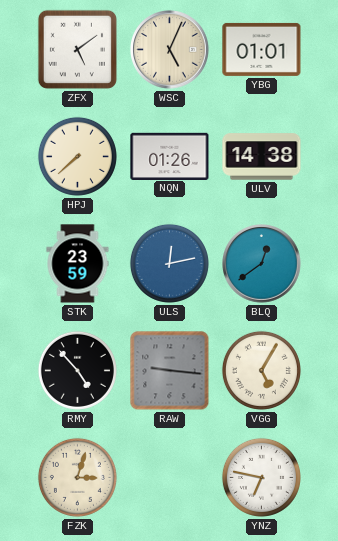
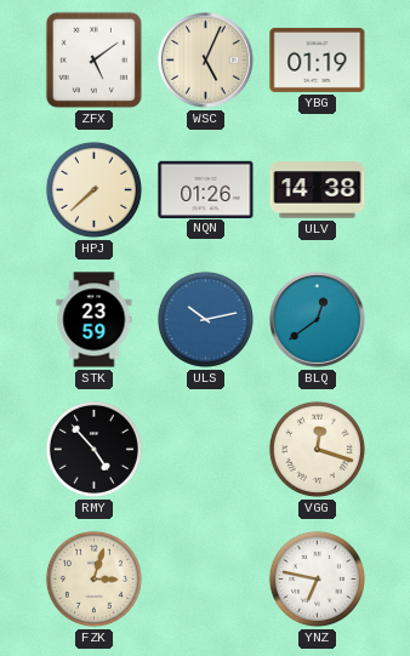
YBG: 01:01 -> 01:19 (318, 59)
ULS: 12:13 -> 10:13 (205, 319)
RAW: 9:16 -> none (170, 371)
VGG: 5:05 -> 12:18 (317, 449)
